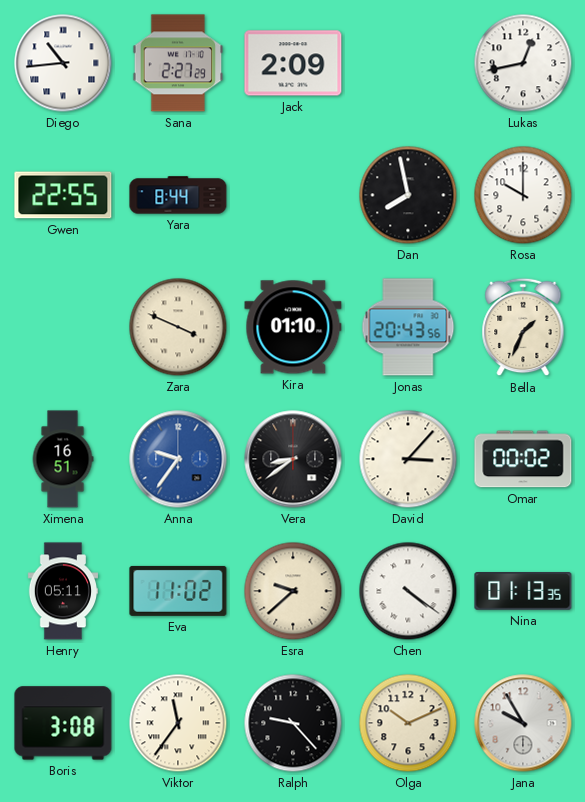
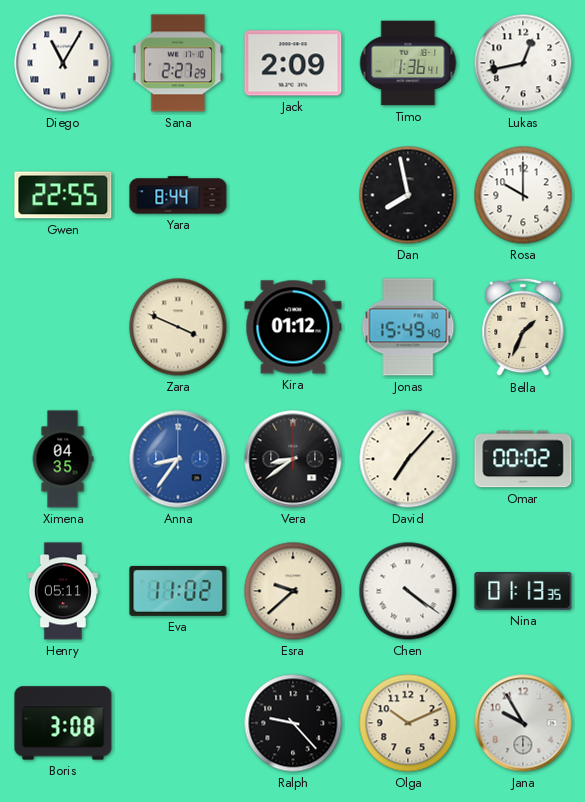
Diego: 10:44 -> 11:05 (63, 63)
Timo: none -> 1:36 (408, 63)
Kira: 01:10 -> 01:12 (293, 327)
Jonas: 20:43 -> 15:49 (408, 327)
Ximena: 16:51 -> 04:35 (63, 459)
Anna: 9:36 -> 8:36 (178, 459)
David: 3:07 -> 7:07 (408, 459)
Viktor: 11:36 -> none (178, 723)
